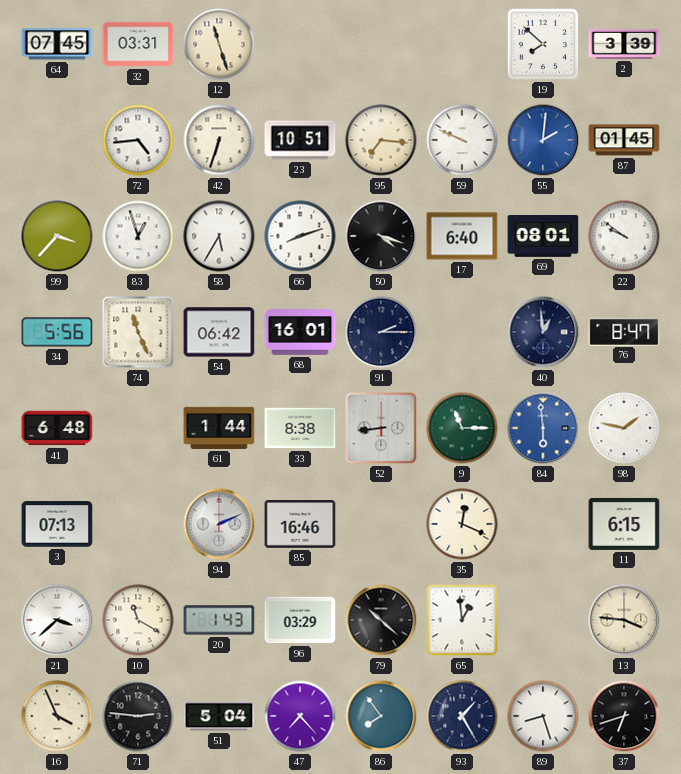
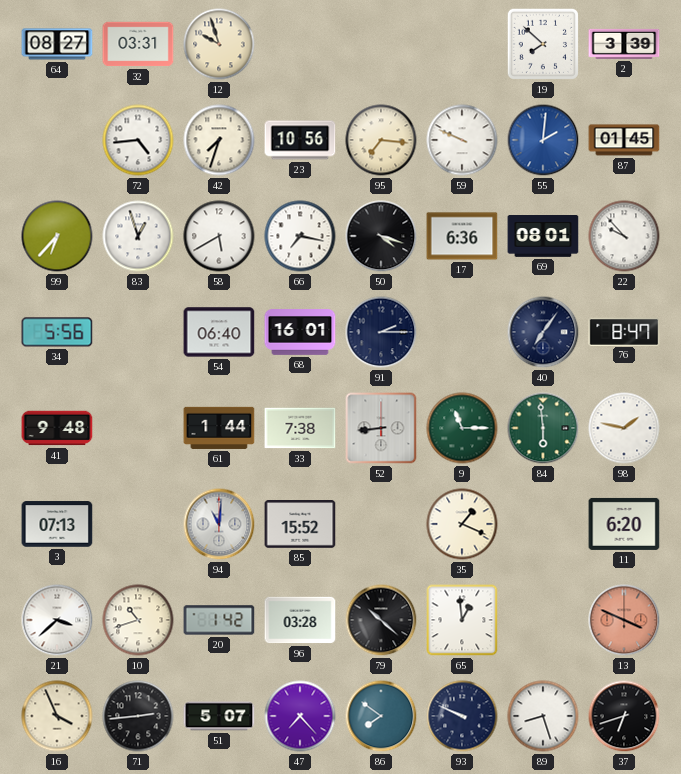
64: 07:45 -> 08:27 (57, 44)
12: 11:27 -> 9:57 (219, 44)
42: 6:33 -> 7:33 (219, 140)
23: 10:51 -> 10:56 (300, 140)
99: 3:37 -> 6:37 (57, 236)
58: 5:35 -> 5:40 (219, 236)
66: 8:12 -> 7:17 (300, 236)
17: 6:40 -> 6:36 (462, 236)
22: 9:51 -> 9:53 (624, 236)
74: 11:26 -> none (138, 332)
54: 06:42 -> 06:40 (219, 332)
40: 12:59 -> 7:06 (543, 332)
41: 6:48 -> 9:48 (57, 428)
33: 8:38 -> 7:38 (300, 428)
84 dial: blue -> green (543, 428)
94: 2:11 -> 11:01 (219, 524)
85: 16:46 -> 15:52 (300, 525)
35: 12:19 -> 1:19 (462, 524)
11: 6:15 -> 6:20 (624, 524)
10: 11:20 -> 10:42 (138, 620)
20: 1:43 -> 1:42 (219, 620)
96: 03:29 -> 03:28 (300, 620)
13: 3:46 -> 3:49 (624, 620)
13 dial: cream -> salmon (624, 620)
71: 2:46 -> 2:44 (138, 716)
51: 5:04 -> 5:07 (219, 716)
86: 7:54 -> 7:51 (381, 716)
93: 1:25 -> 9:49 (462, 716)
